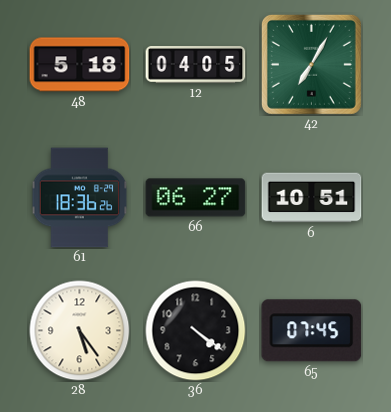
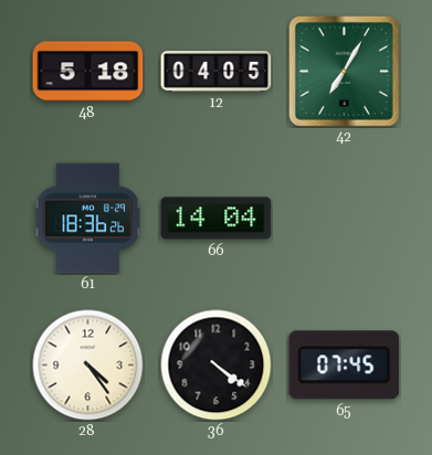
66: 06:27 -> 14:04 (217, 219)
6: 10:51 -> none (312, 198)
28: 5:24 -> 4:24 (88, 366)
